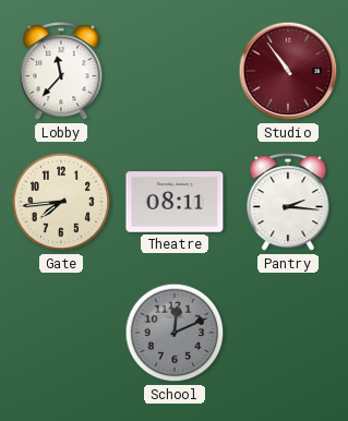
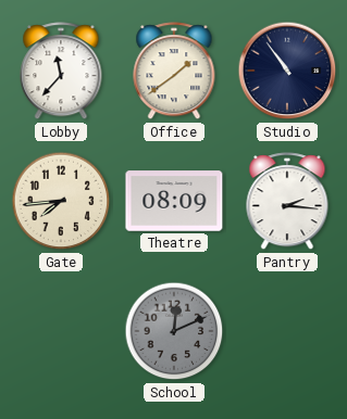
Office: none -> 1:39 (174, 72)
Studio dial: burgundy -> navy (287, 71)
Theatre: 08:11 -> 08:09 (174, 201)
